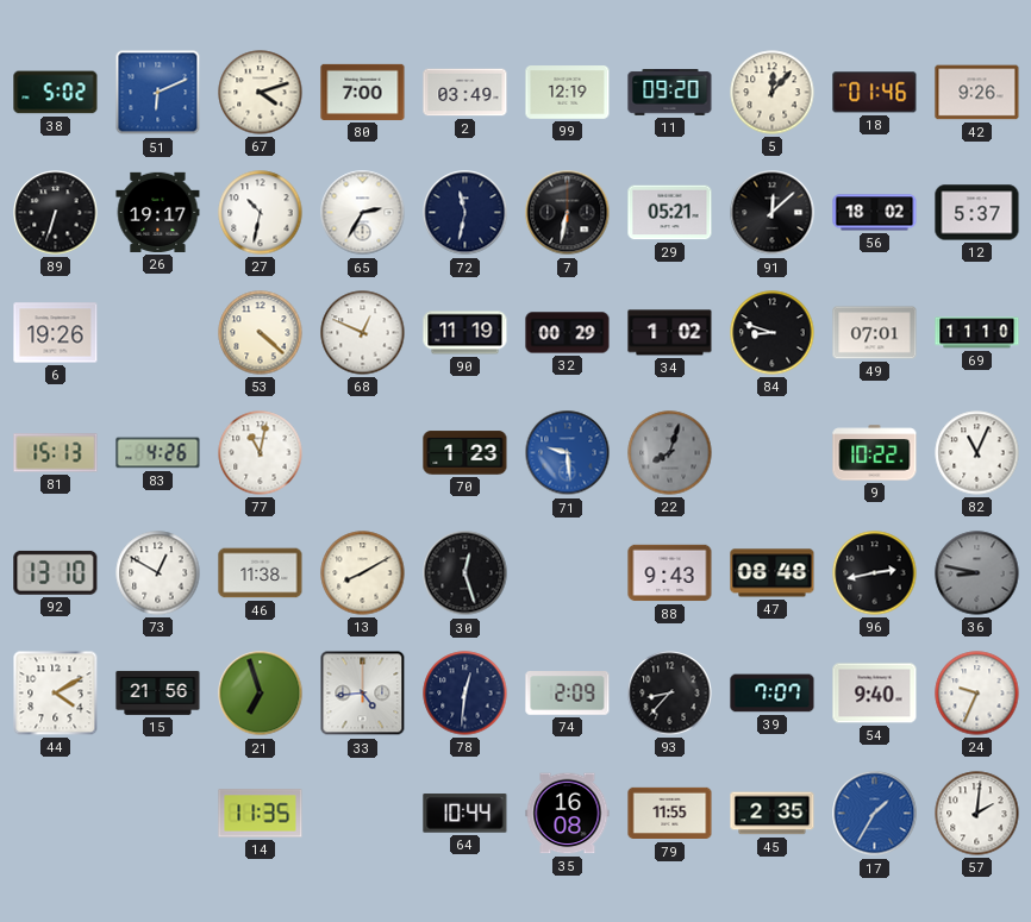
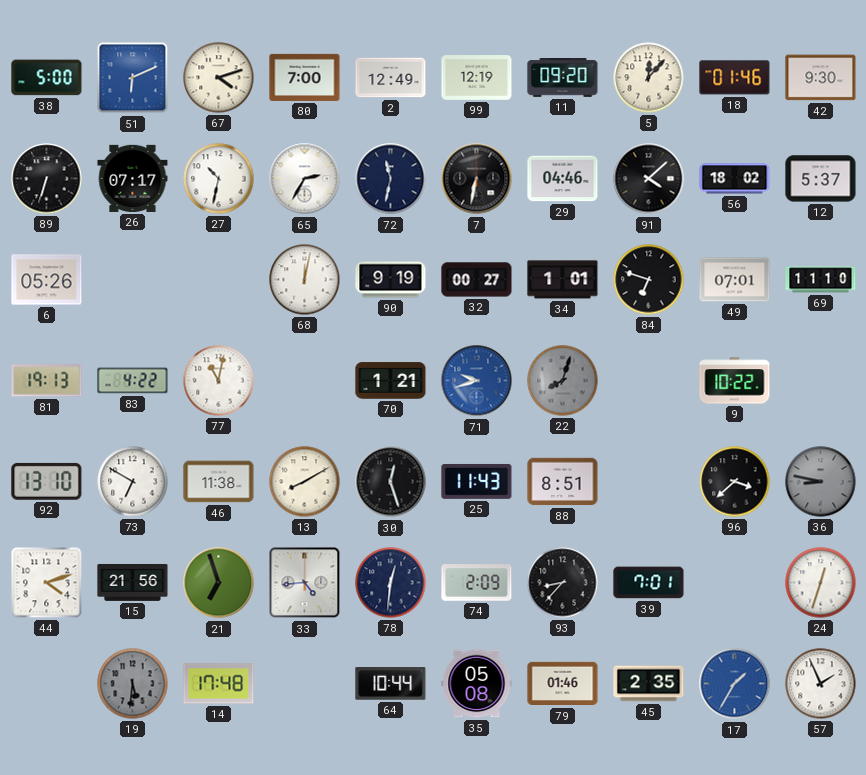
38: 5:02 -> 5:00 (47, 78)
2: 03:49 -> 12:49 (391, 78)
42: 9:26 -> 9:30 (821, 78)
26: 19:17 -> 07:17 (133, 178)
29: 05:21 -> 04:46 (563, 179)
91: 12:08 -> 4:08 (649, 179)
6: 19:26 -> 05:26 (47, 280)
53: 4:22 -> none (261, 333)
68: 12:49 -> 12:02 (305, 280)
90: 11:19 -> 9:19 (391, 280)
32: 00:29 -> 00:27 (477, 280)
34: 1:02 -> 1:01 (563, 280)
84: 8:48 -> 6:48 (649, 280)
81: 15:13 -> 19:13 (47, 381)
83: 4:26 -> 4:22 (133, 381)
70: 1:23 -> 1:21 (391, 381)
71: 9:29 -> 9:42 (477, 381)
82: 11:04 -> none (977, 453)
73: 12:50 -> 6:50 (133, 482)
25: none -> 11:43 (477, 481)
88: 9:43 -> 8:51 (563, 482)
47: 08:48 -> none (773, 573)
96: 2:43 -> 3:38 (735, 482)
44: 4:10 -> 4:12 (47, 583)
39: 7:07 -> 7:01 (649, 583)
54: 9:40 -> none (875, 694)
24: 9:34 -> 12:33 (821, 583)
19: none -> 5:31 (133, 684)
14: 11:35 -> 17:48 (219, 684)
35: 16:08 -> 05:08 (477, 684)
79: 11:55 -> 01:46 (563, 684)
57: 2:01 -> 1:56 (821, 684)
